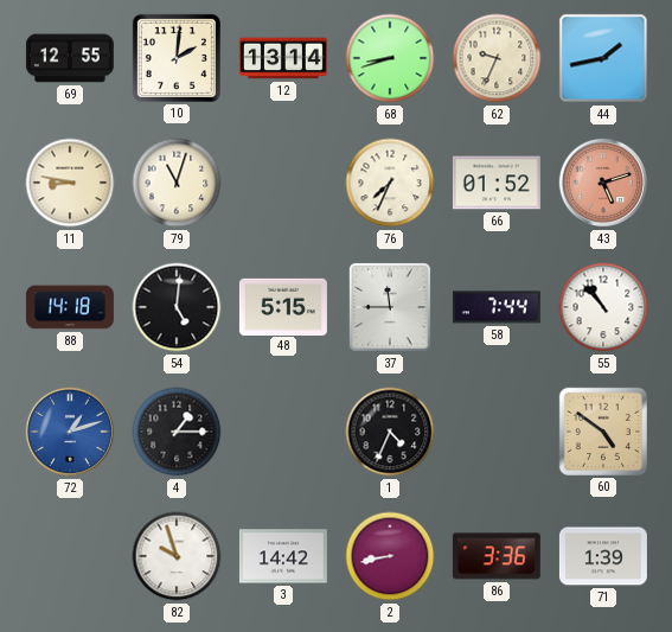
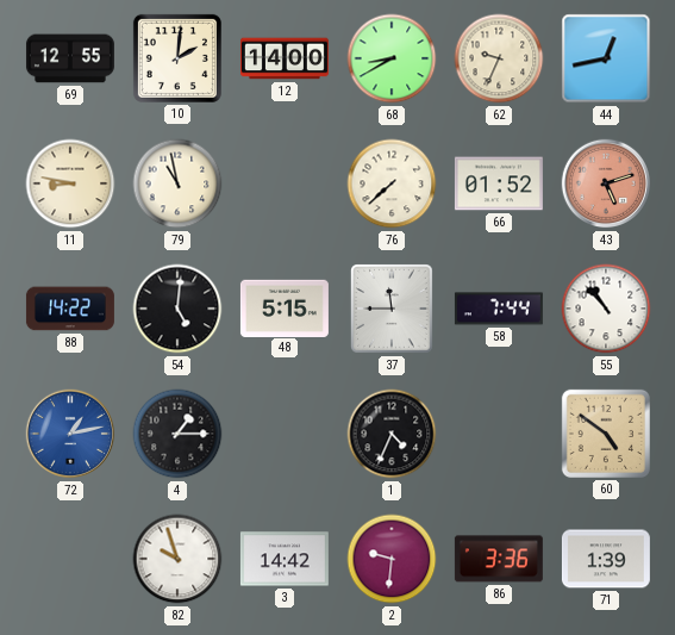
12: 13:14 -> 14:00 (285, 58)
68: 8:42 -> 8:40 (392, 58)
44: 1:43 -> 12:43 (606, 58)
79: 11:03 -> 10:58 (177, 183)
76: 7:34 -> 7:38 (392, 183)
88: 14:18 -> 14:22 (70, 309)
72: 1:12 -> 1:13 (70, 434)
2: 8:43 -> 9:31 (392, 559)
